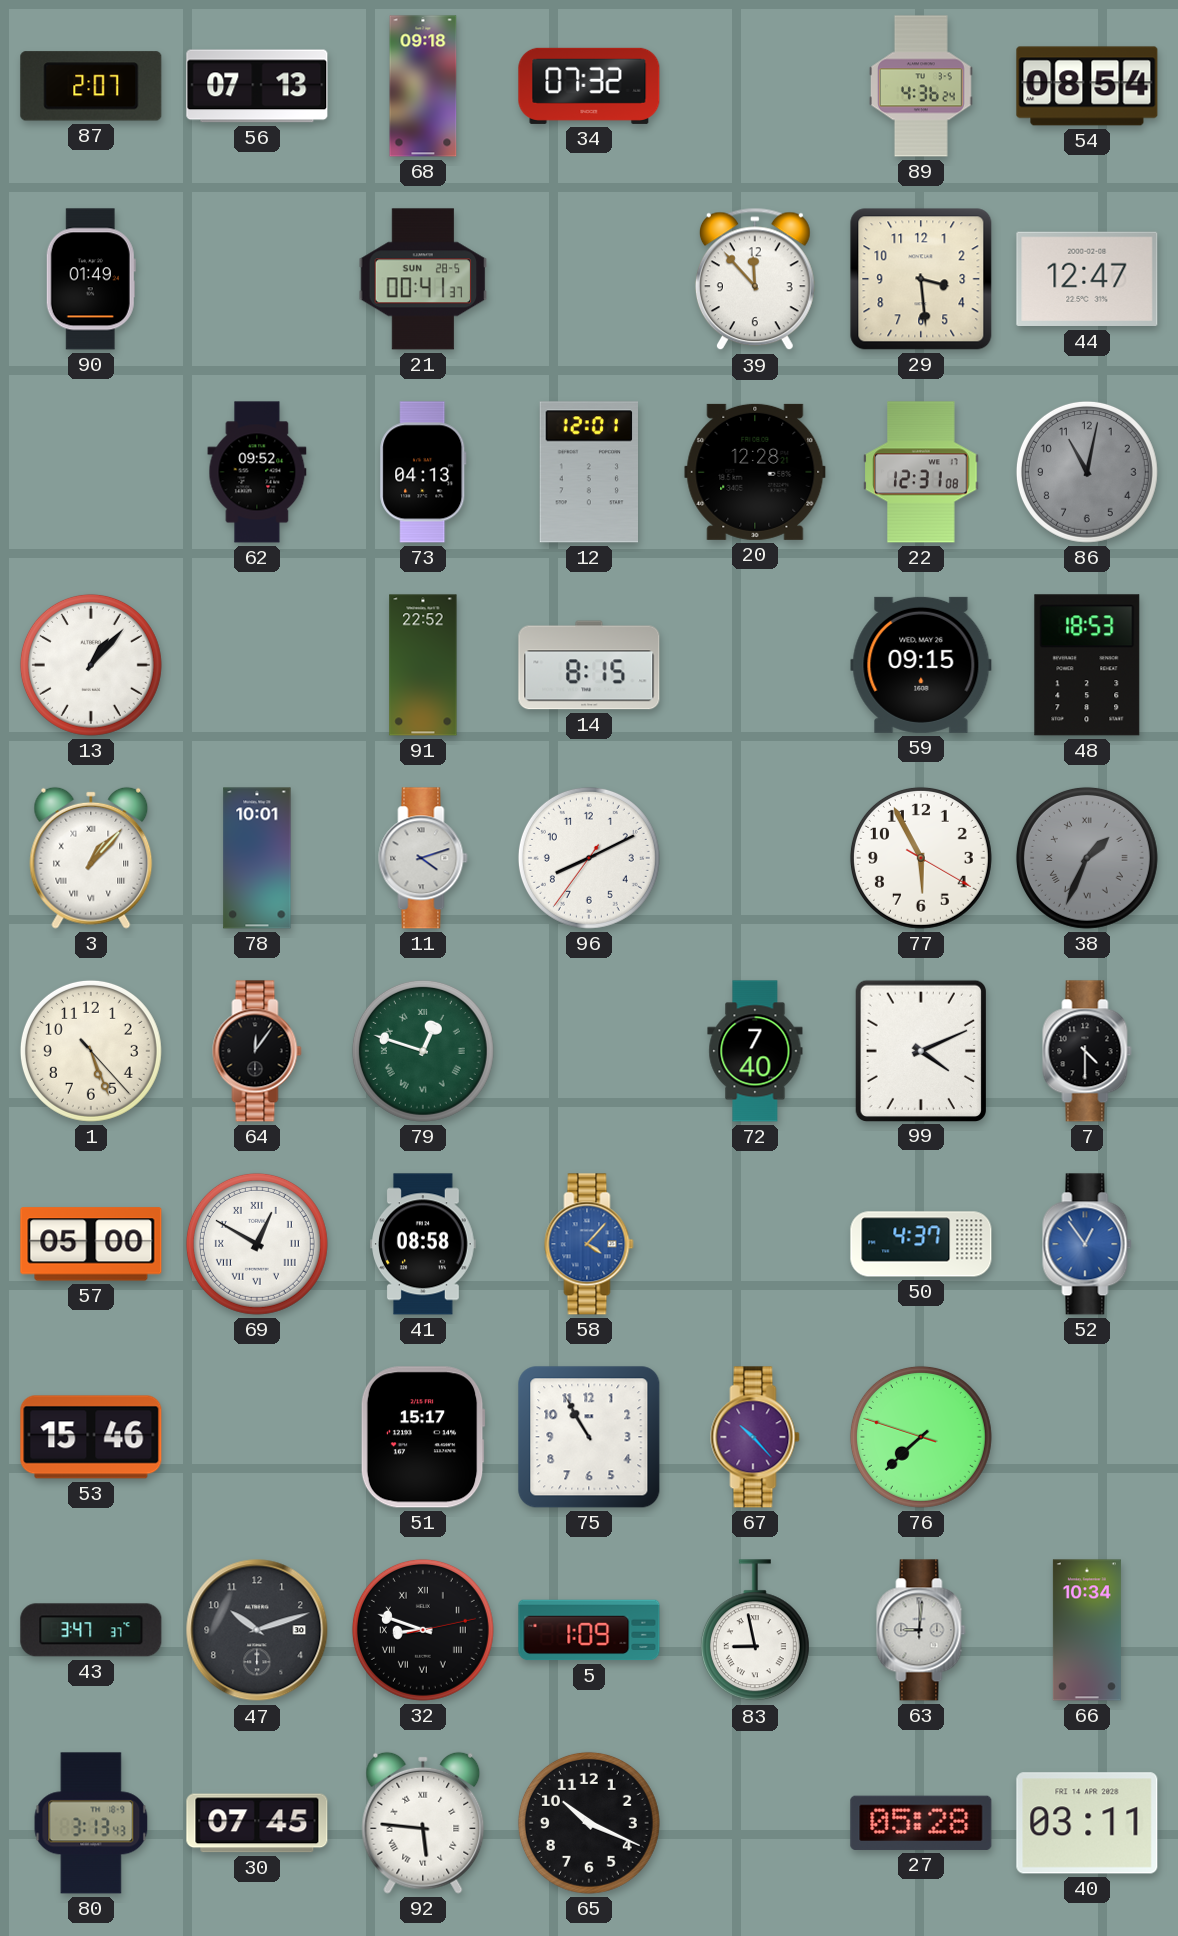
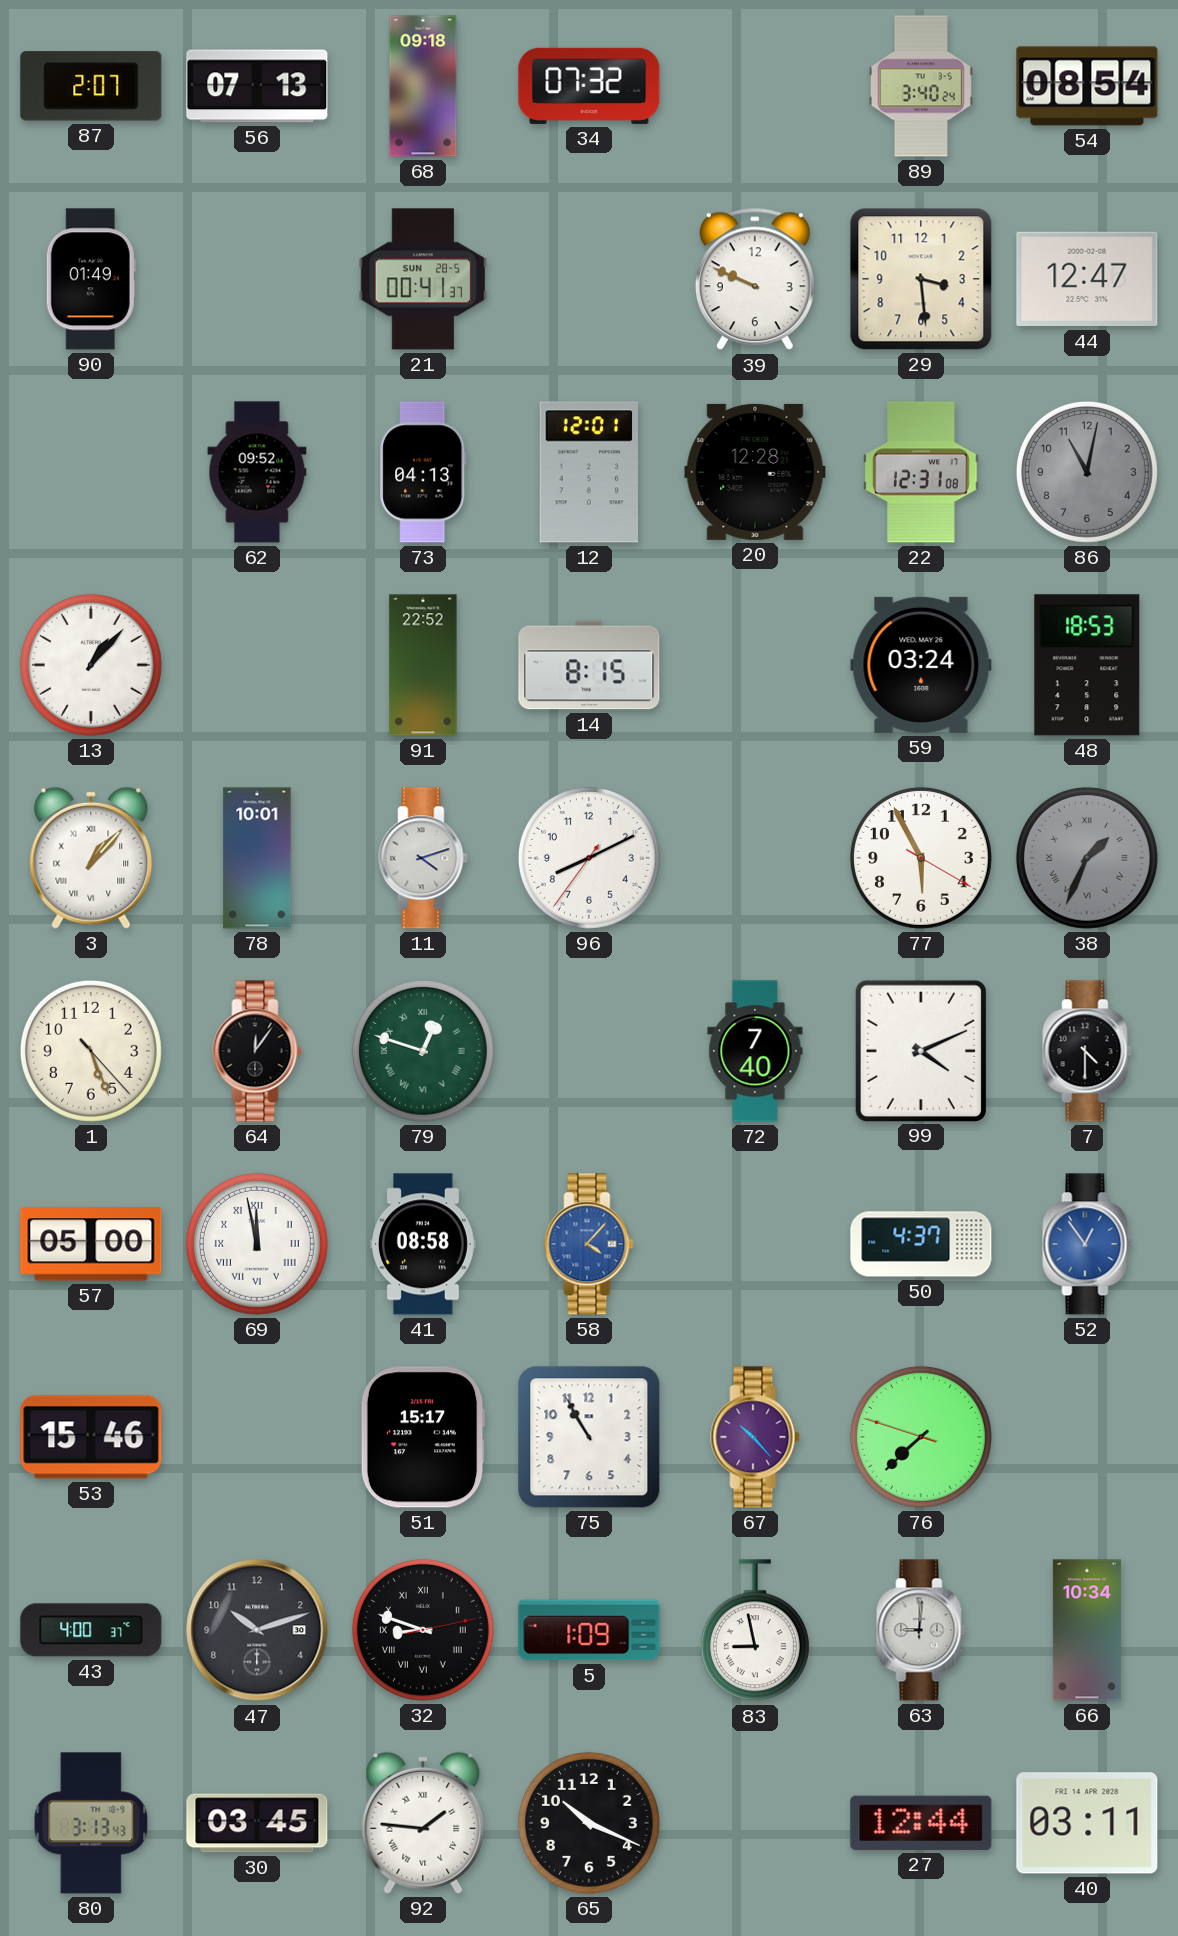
89: 4:36 -> 3:40 (921, 86)
39: 11:53 -> 9:49 (755, 279)
59: 09:15 -> 03:24 (921, 665)
69: 12:50 -> 11:58 (257, 1244)
43: 3:47 -> 4:00 (91, 1630)
30: 07:45 -> 03:45 (257, 1823)
92: 5:46 -> 1:46 (423, 1823)
27: 05:28 -> 12:44 (921, 1823)
